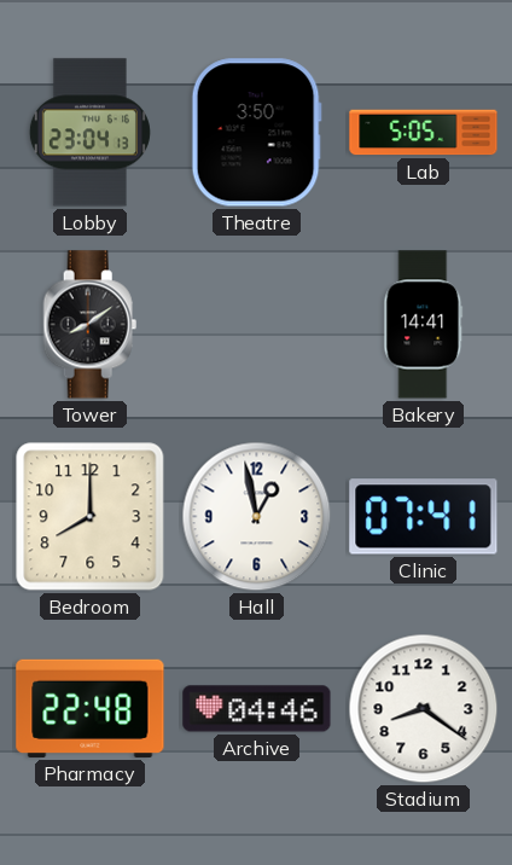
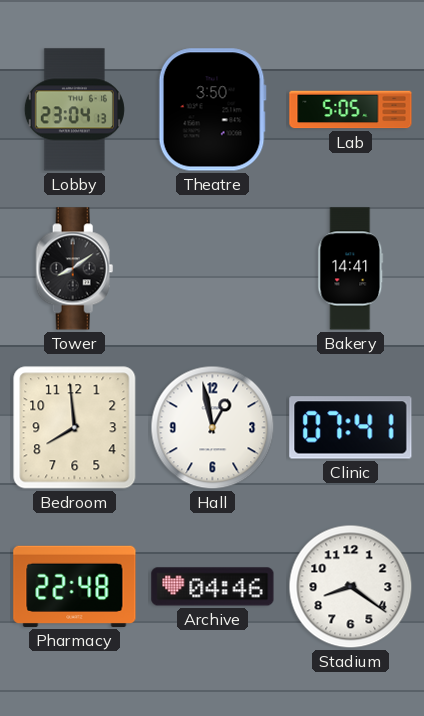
Bedroom: 8:00 -> 7:59 (75, 428)
